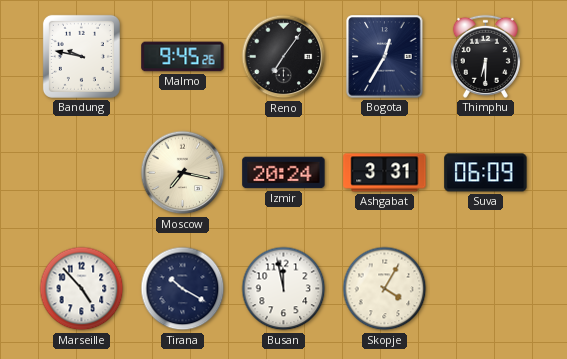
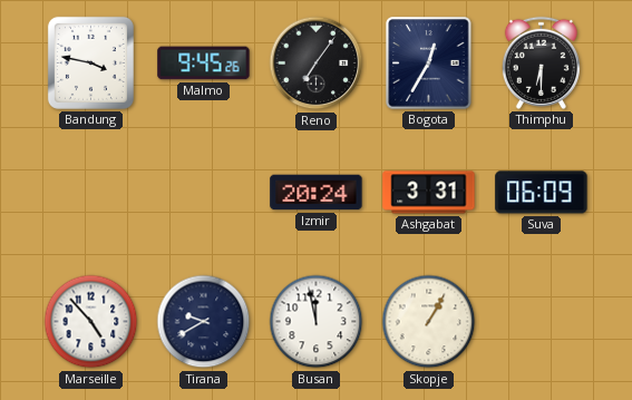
Bandung: 9:47 -> 3:47 (90, 62)
Moscow: 7:17 -> none (183, 173)
Tirana: 10:20 -> 9:40 (204, 322)
Skopje: 4:05 -> 1:05 (429, 322)
